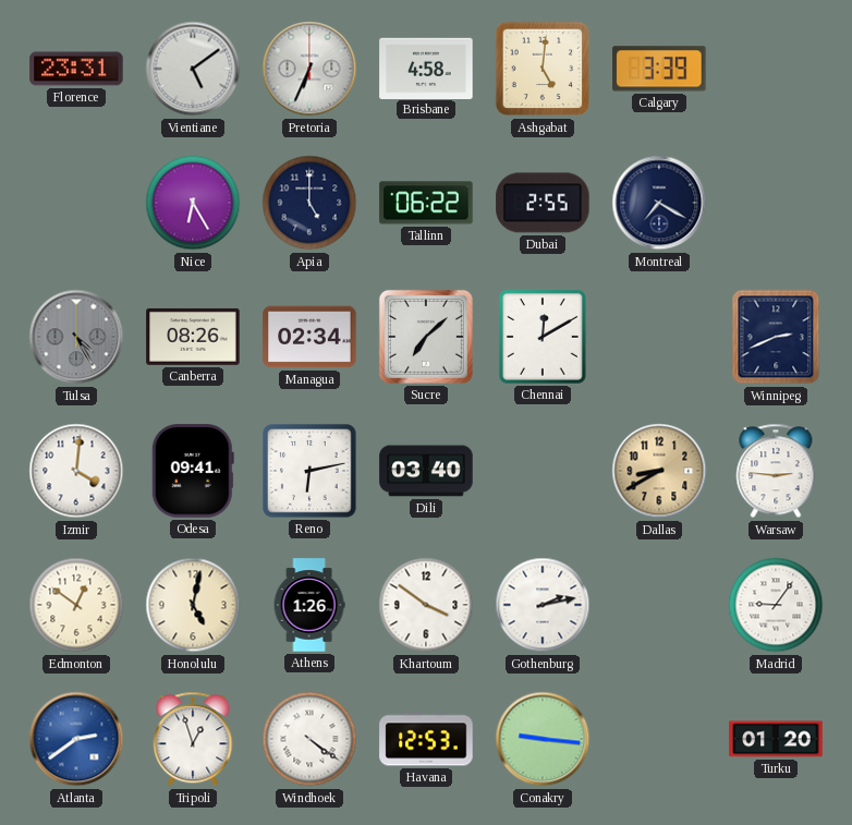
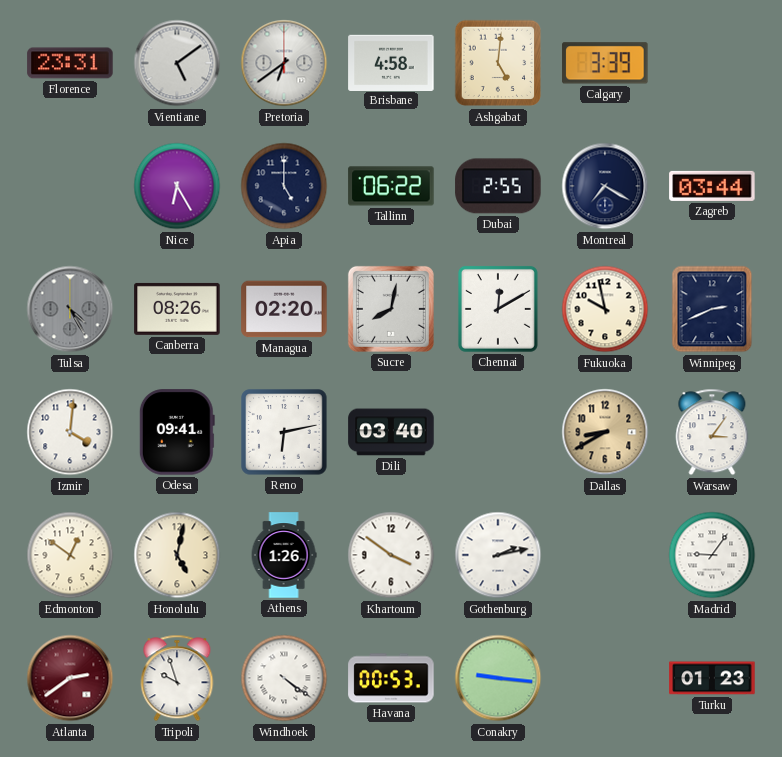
Pretoria: 6:34 -> 6:39 (284, 63)
Zagreb: none -> 03:44 (712, 186)
Managua: 02:34 -> 02:20 (284, 309)
Sucre: 7:08 -> 8:02 (391, 309)
Fukuoka: none -> 9:58 (605, 309)
Warsaw: 2:46 -> 3:06 (712, 432)
Atlanta dial: blue -> burgundy (70, 678)
Tripoli: 12:57 -> 9:57 (177, 678)
Havana: 12:53 -> 00:53 (391, 678)
Turku: 01:20 -> 01:23 (712, 678)
